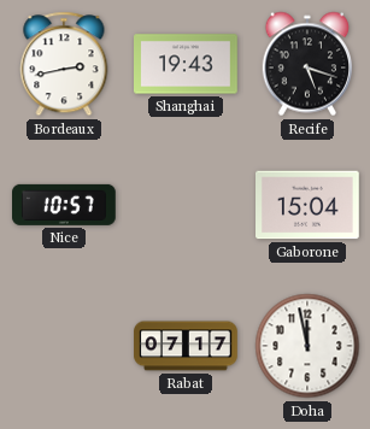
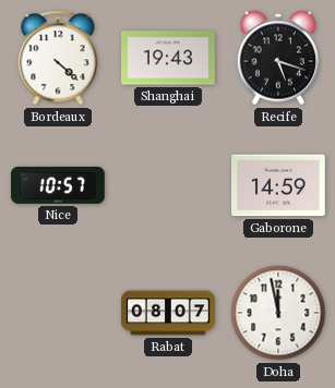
Bordeaux: 2:43 -> 4:22 (58, 58)
Gaborone: 15:04 -> 14:59 (279, 185)
Rabat: 07:17 -> 08:07 (168, 313)
